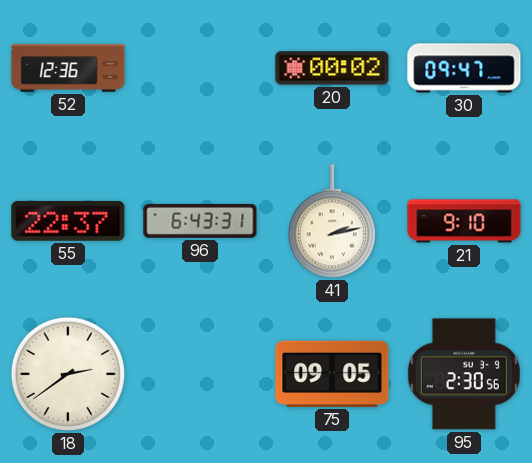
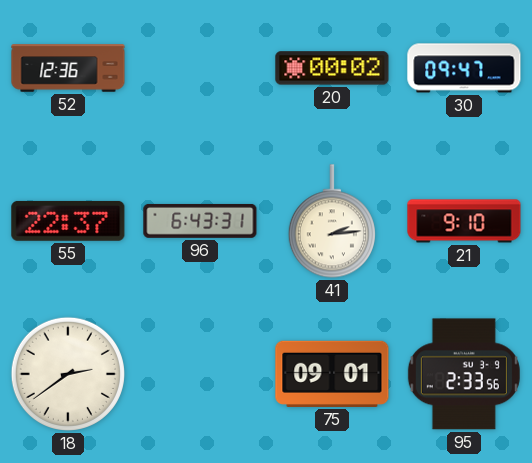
41: 2:13 -> 2:14 (332, 221)
75: 09:05 -> 09:01 (332, 374)
95: 2:30 -> 2:33 (464, 374)
